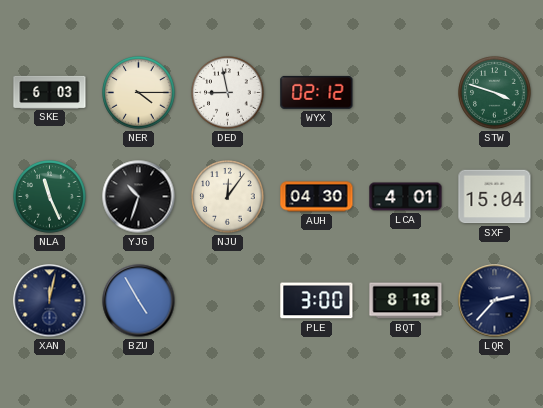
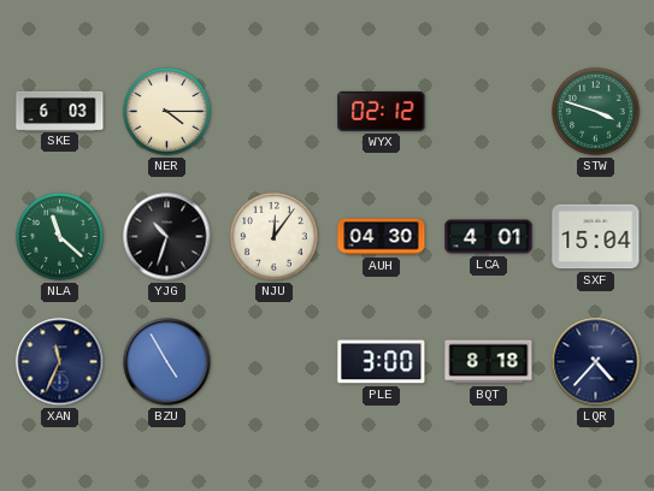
DED: 8:58 -> none (228, 93)
NLA: 11:26 -> 11:22 (60, 237)
XAN: 12:02 -> 11:34 (60, 362)
LQR: 2:37 -> 4:37 (596, 362)
